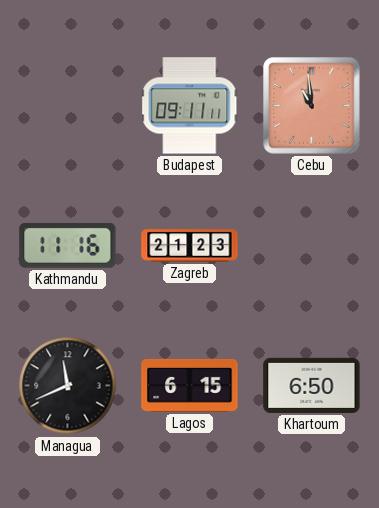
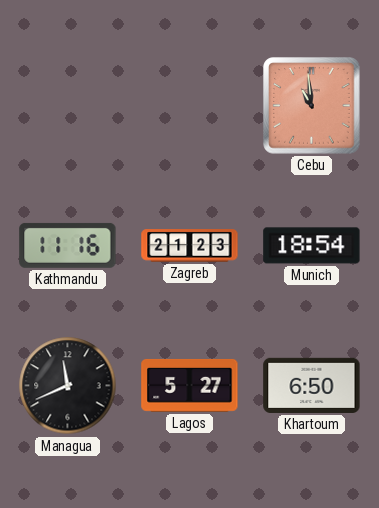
Budapest: 09:11 -> none (190, 106)
Munich: none -> 18:54 (312, 246)
Lagos: 6:15 -> 5:27 (190, 385)
